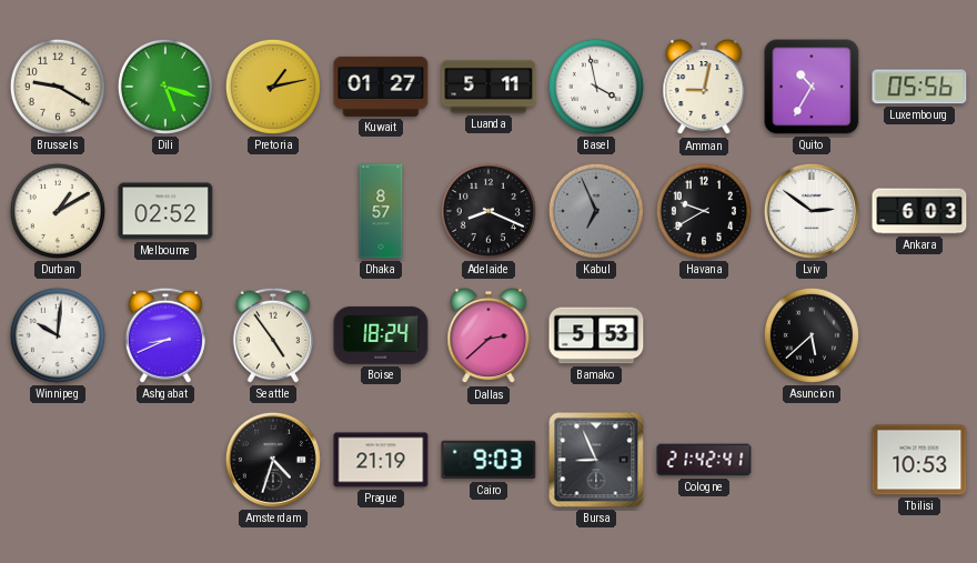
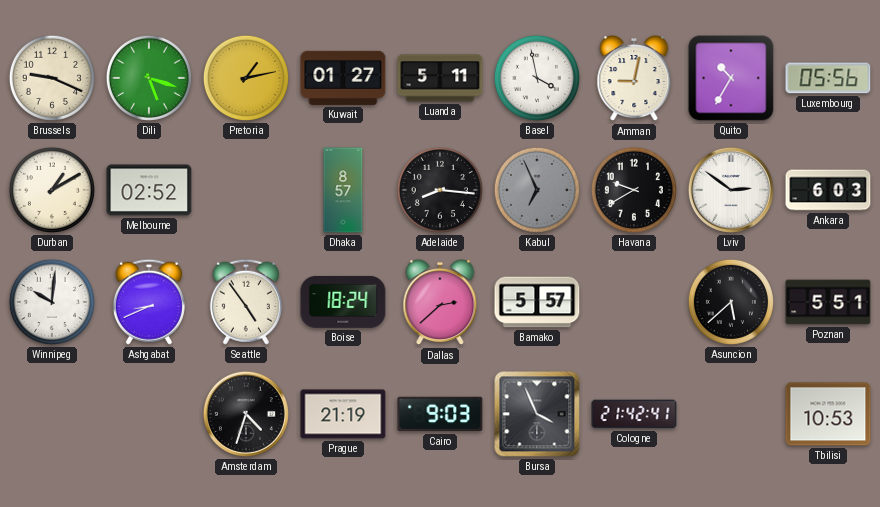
Brussels: 9:20 -> 9:19 (52, 78)
Adelaide: 8:19 -> 8:16 (440, 190)
Bamako: 5:53 -> 5:57 (537, 302)
Poznan: none -> 5:51 (828, 302)
Bursa: 8:56 -> 3:56 (537, 414)
